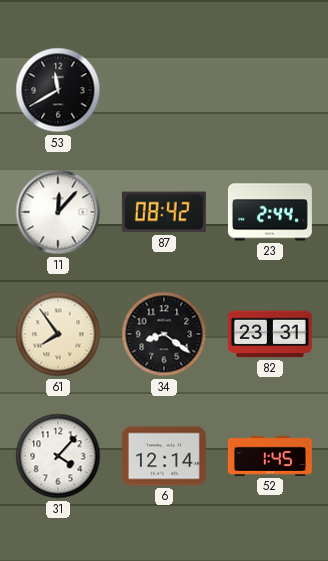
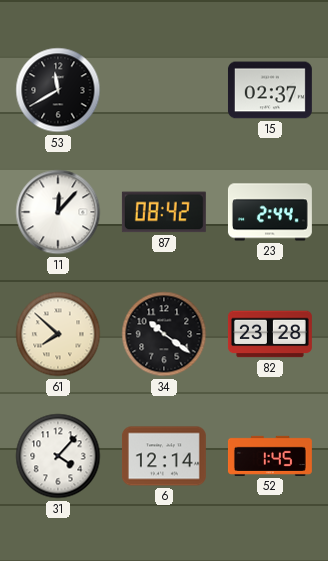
15: none -> 02:37 (270, 90)
61: 7:54 -> 7:52 (58, 334)
34: 8:21 -> 10:21 (164, 334)
82: 23:31 -> 23:28 (270, 334)
